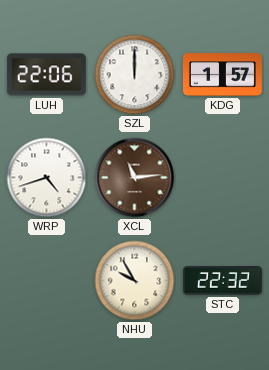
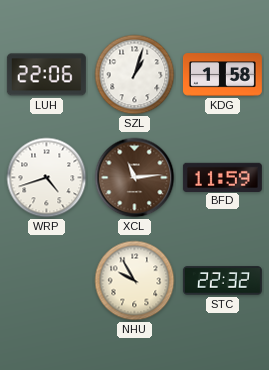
SZL: 12:00 -> 1:03 (135, 75)
KDG: 1:57 -> 1:58 (222, 75)
BFD: none -> 11:59 (222, 177)
